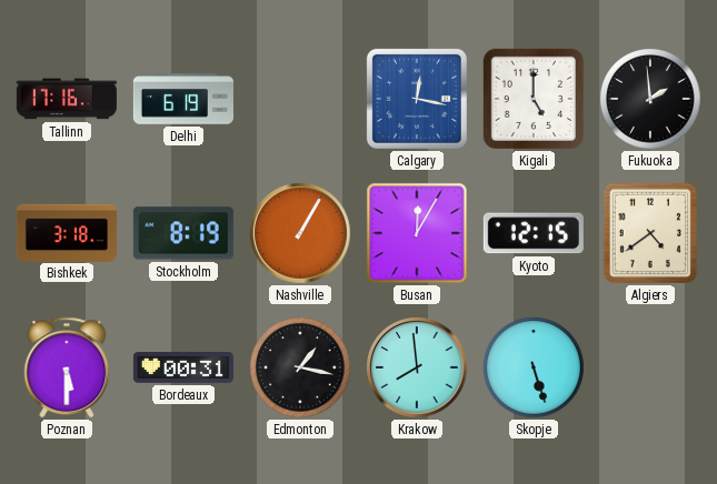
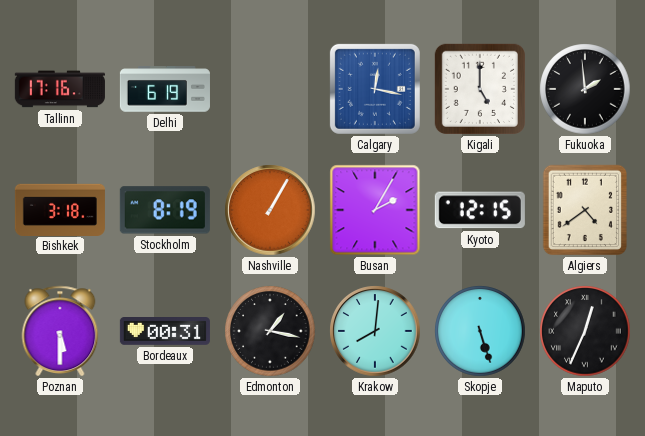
Busan: 12:05 -> 2:05 (375, 210)
Krakow: 7:59 -> 8:01 (375, 331)
Maputo: none -> 12:34 (585, 331)
